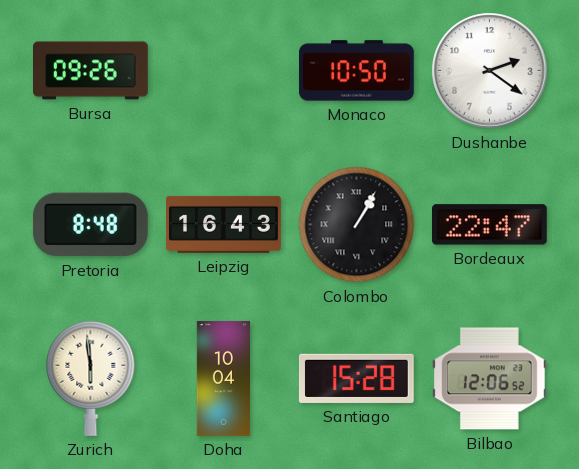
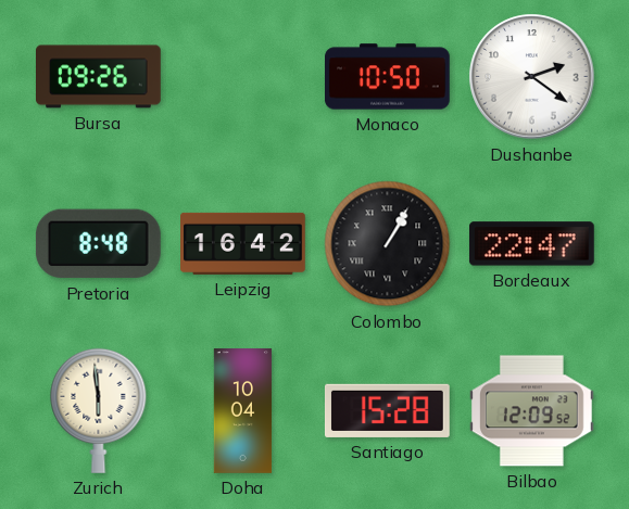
Leipzig: 16:43 -> 16:42 (243, 243)
Bilbao: 12:06 -> 12:09 (531, 411)
